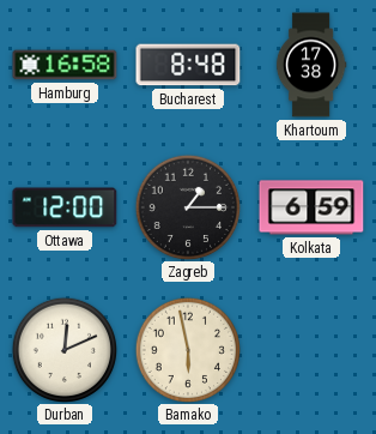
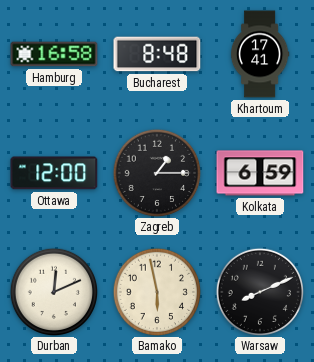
Khartoum: 17:38 -> 17:41 (260, 54)
Warsaw: none -> 8:11 (259, 291)
